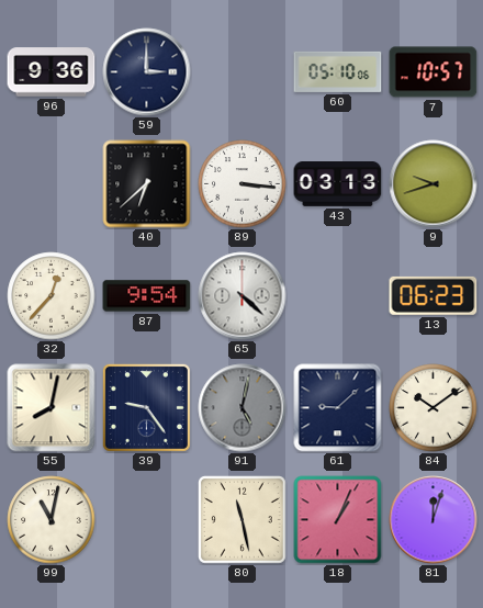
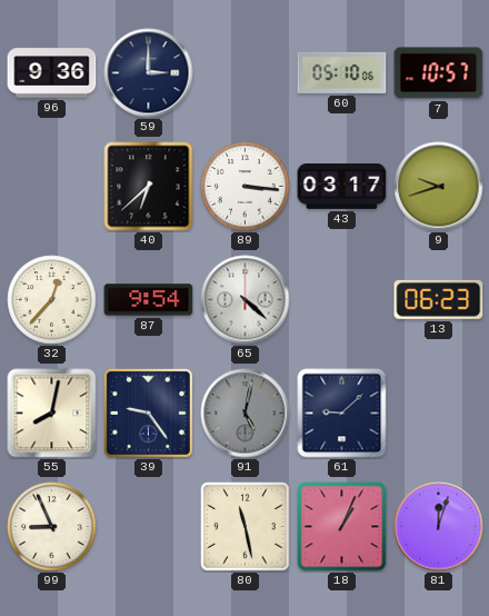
43: 03:13 -> 03:17 (342, 187)
84: 10:09 -> none (434, 408)
99: 11:02 -> 8:56 (52, 527)
